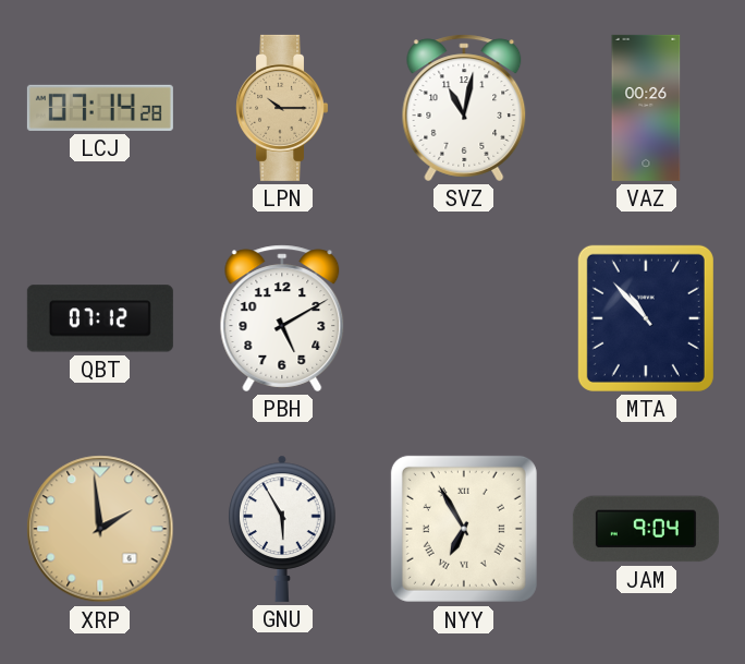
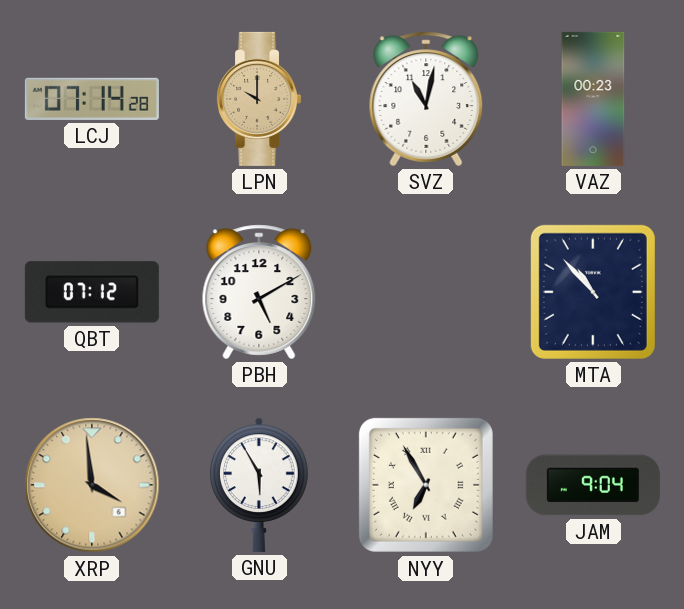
LPN: 10:15 -> 10:00 (259, 99)
VAZ: 00:26 -> 00:23 (593, 99)
XRP: 1:59 -> 3:59 (92, 485)
